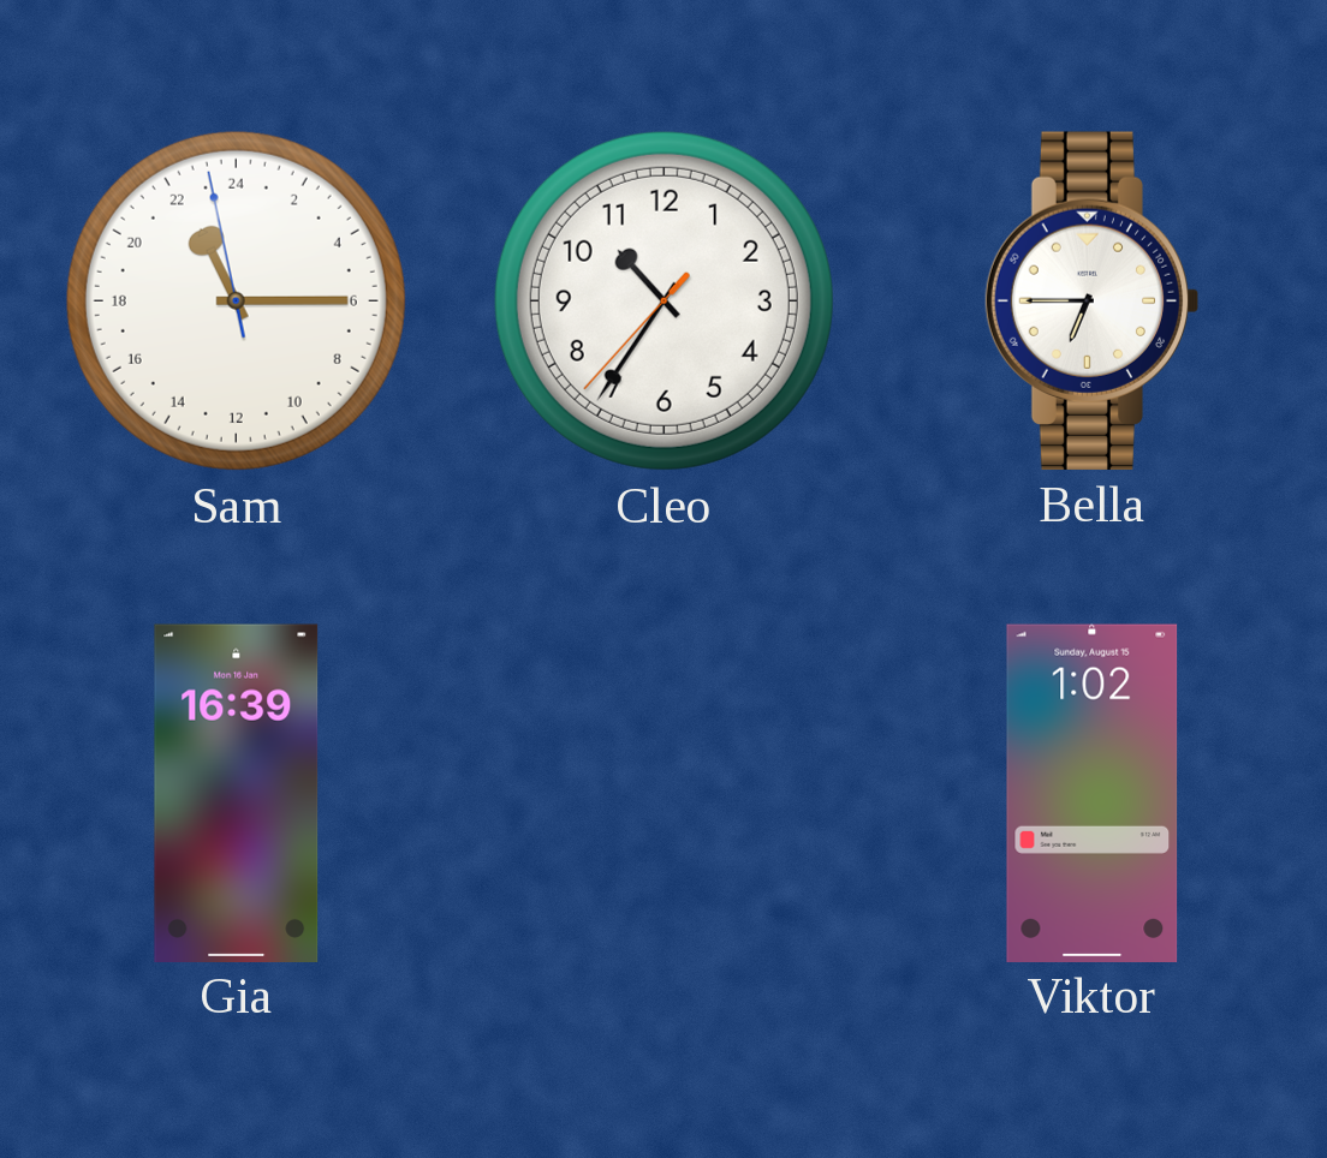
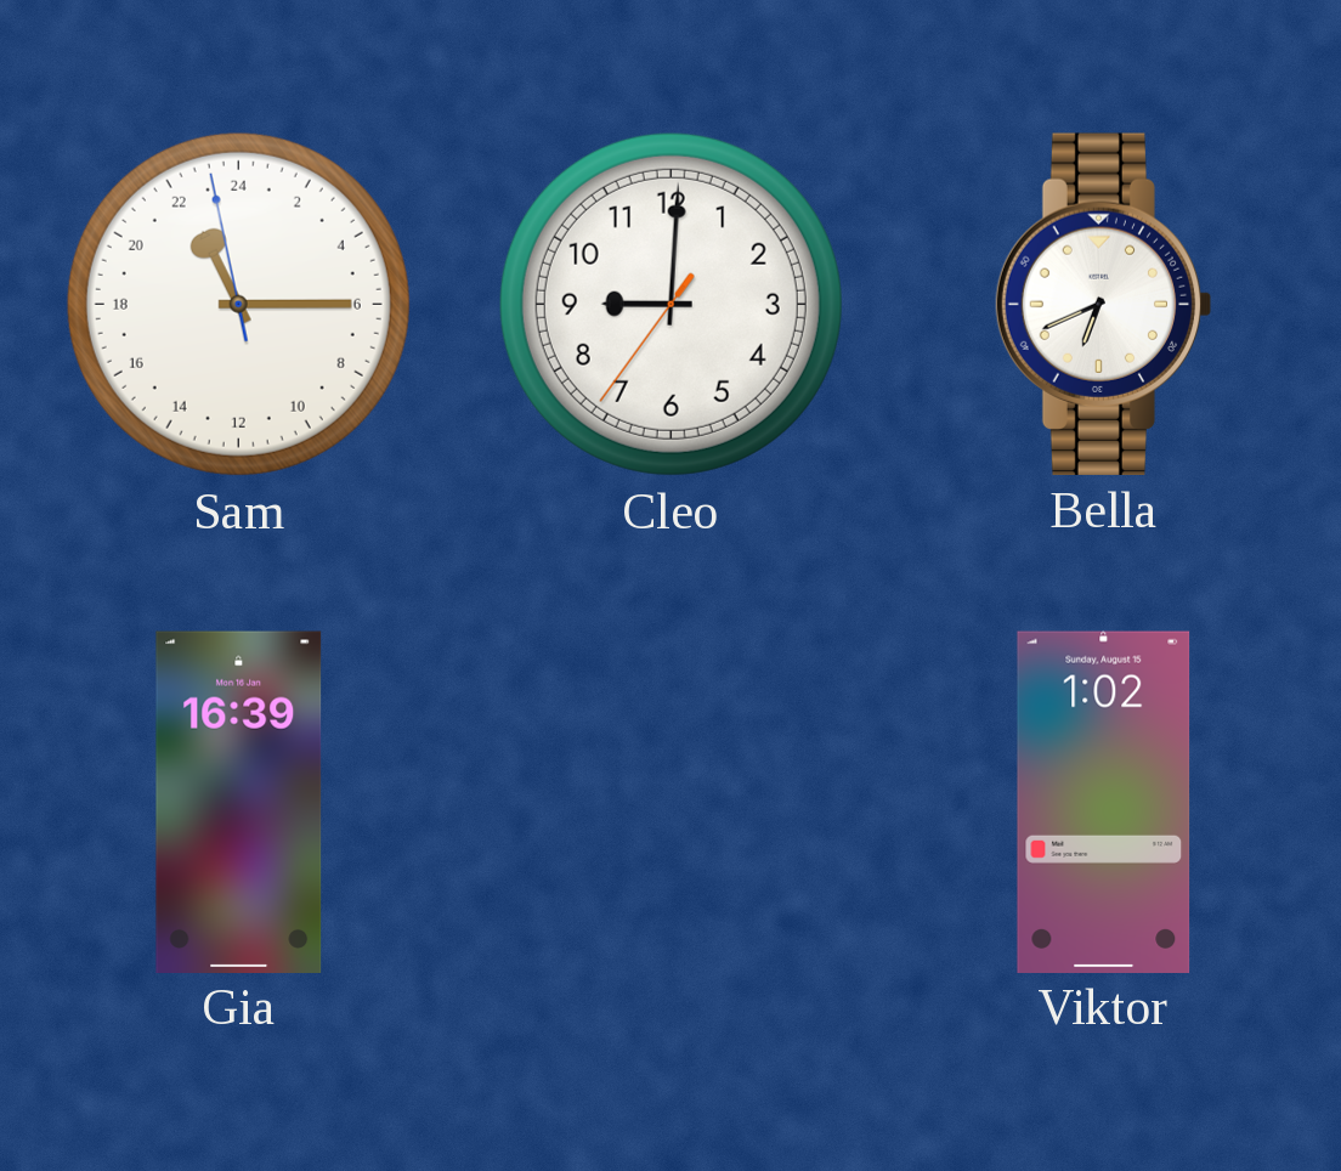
Cleo: 10:35 -> 9:00 (670, 304)
Bella: 6:45 -> 6:41 (1103, 304)
